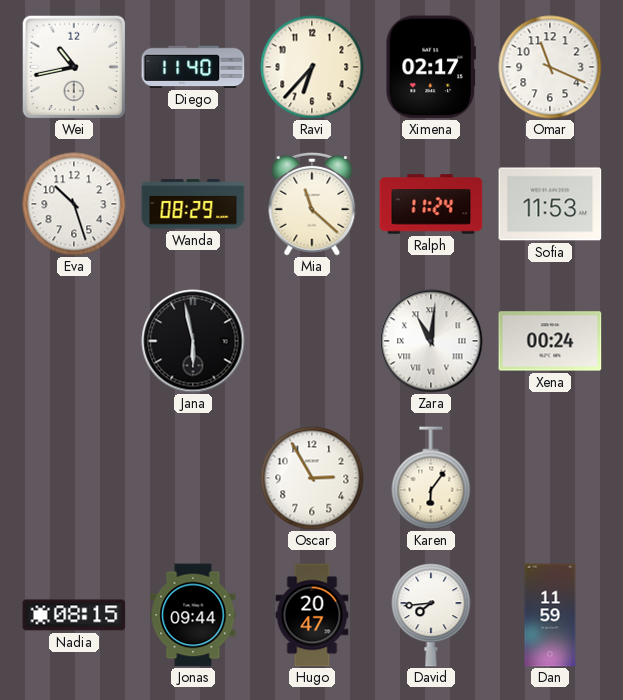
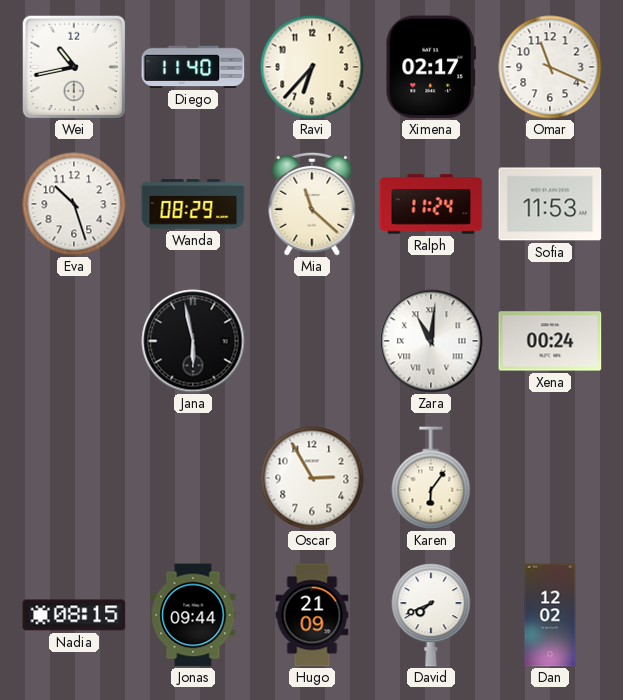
Hugo: 20:47 -> 21:09 (312, 615)
David: 7:44 -> 7:41 (431, 615)
Dan: 11:59 -> 12:02 (550, 615)
